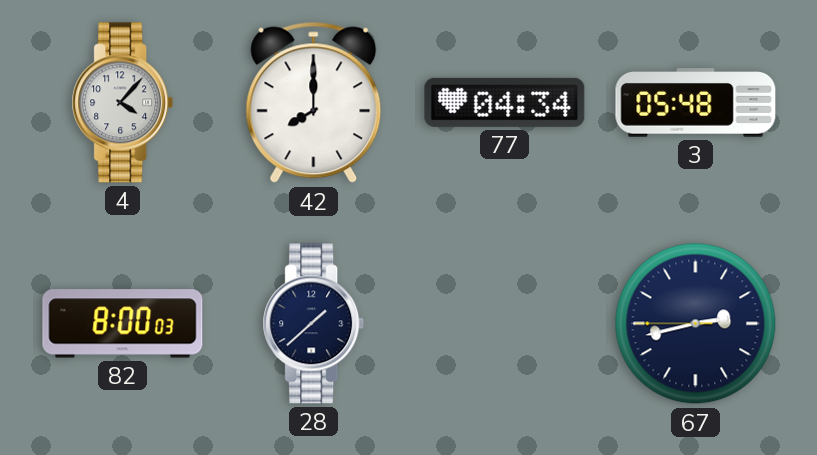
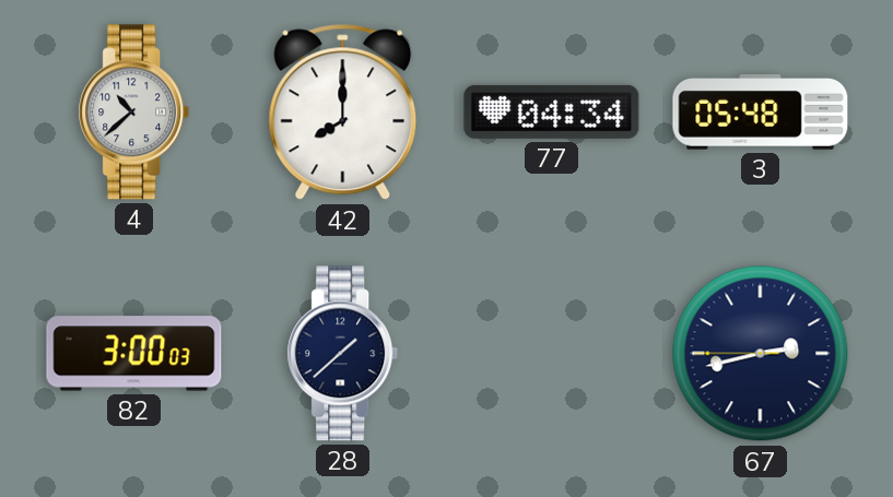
4: 4:07 -> 10:38 (134, 113)
82: 8:00 -> 3:00 (134, 354)
